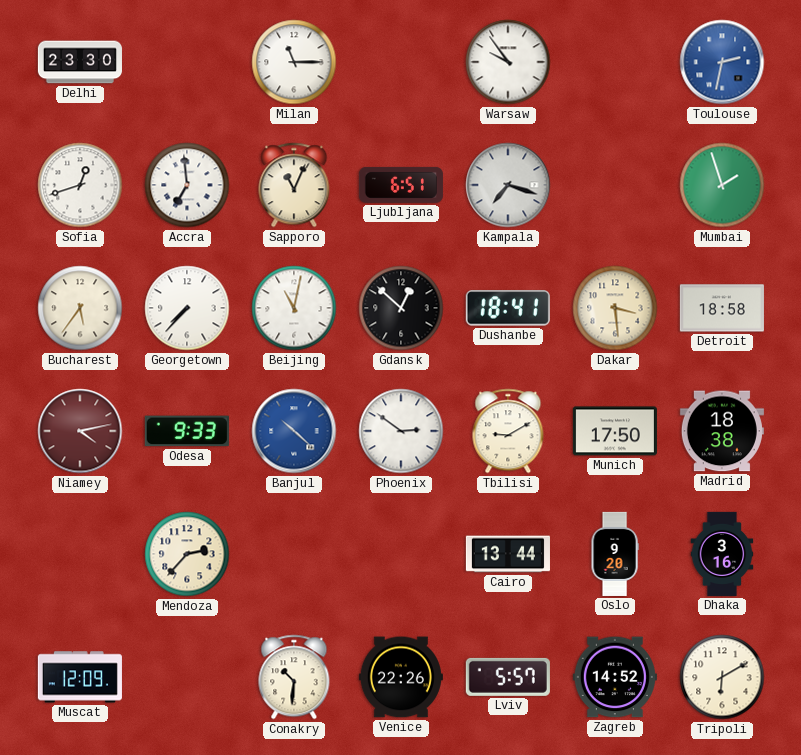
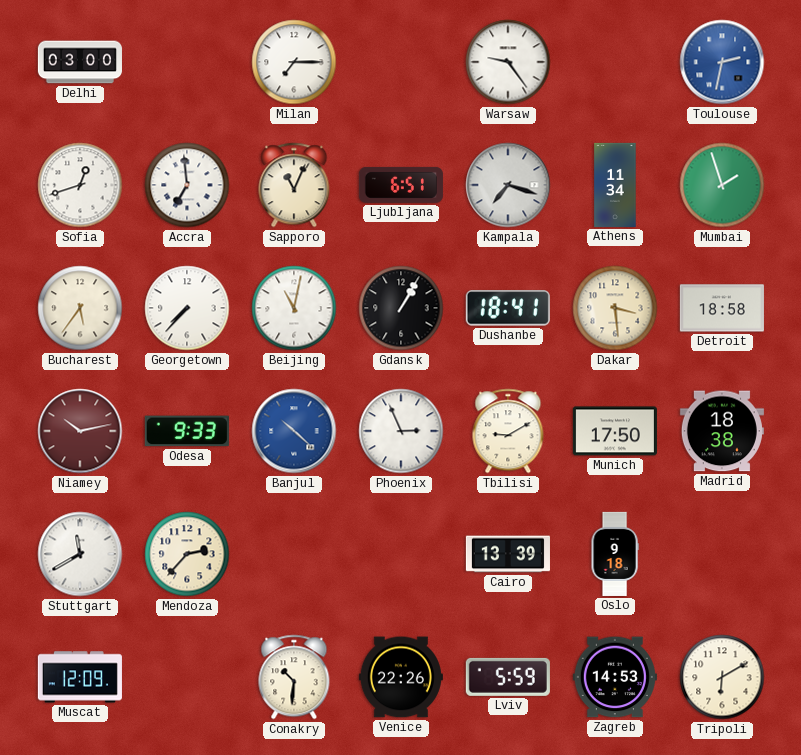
Delhi: 23:30 -> 03:00 (80, 62)
Milan: 11:15 -> 7:15 (294, 62)
Warsaw: 9:54 -> 9:24 (508, 62)
Athens: none -> 11:34 (615, 185)
Gdansk: 12:52 -> 1:05 (401, 308)
Niamey: 4:13 -> 10:13 (80, 431)
Phoenix: 2:51 -> 2:56 (401, 431)
Stuttgart: none -> 11:40 (80, 554)
Cairo: 13:44 -> 13:39 (508, 554)
Oslo: 9:20 -> 9:18 (615, 554)
Dhaka: 3:16 -> none (722, 554)
Lviv: 5:57 -> 5:59 (508, 677)
Zagreb: 14:52 -> 14:53 (615, 677)
